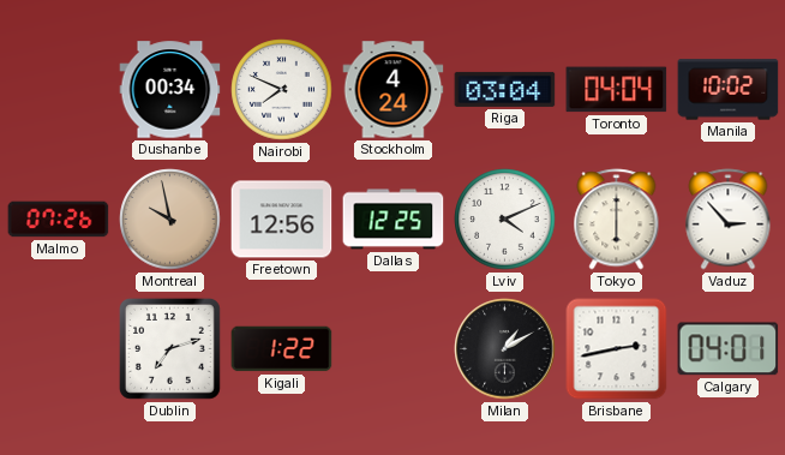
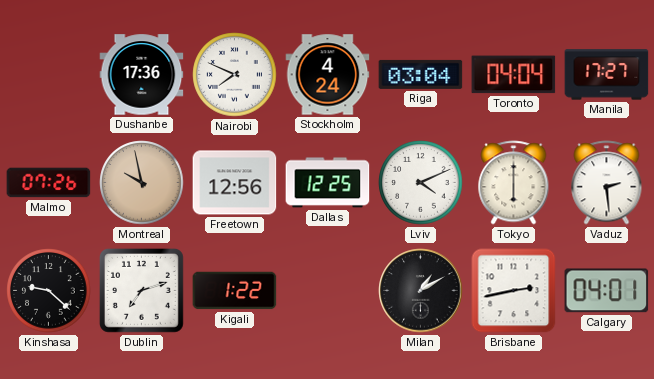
Dushanbe: 00:34 -> 17:36 (142, 75)
Manila: 10:02 -> 17:27 (607, 75)
Vaduz: 2:53 -> 2:29 (607, 183)
Kinshasa: none -> 9:22 (49, 291)
